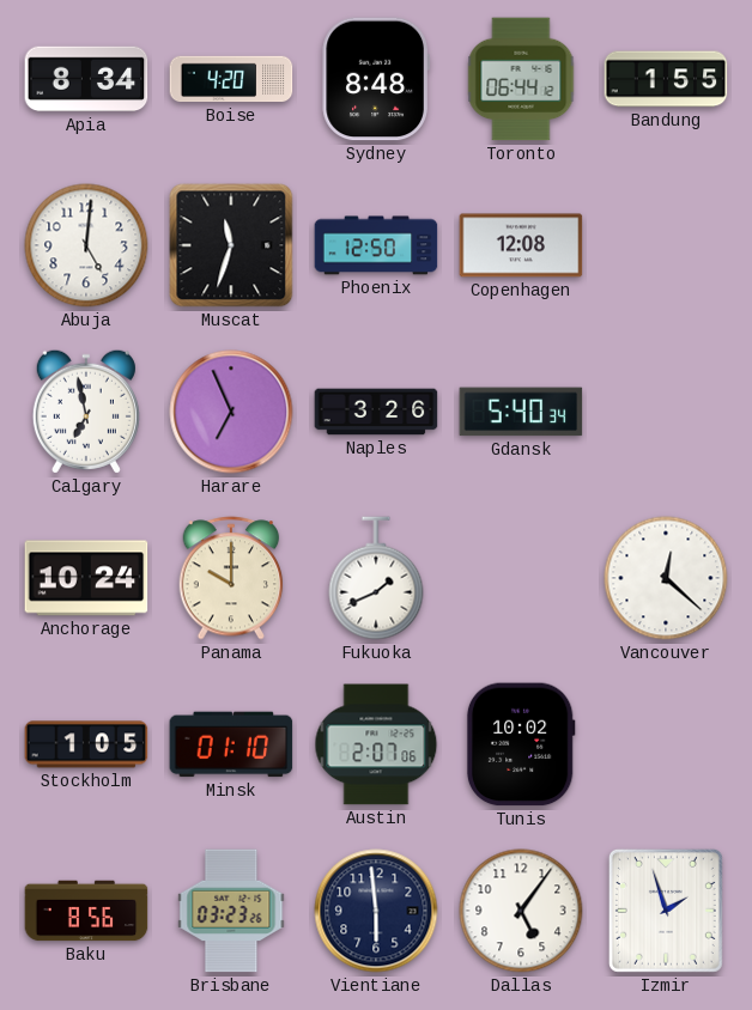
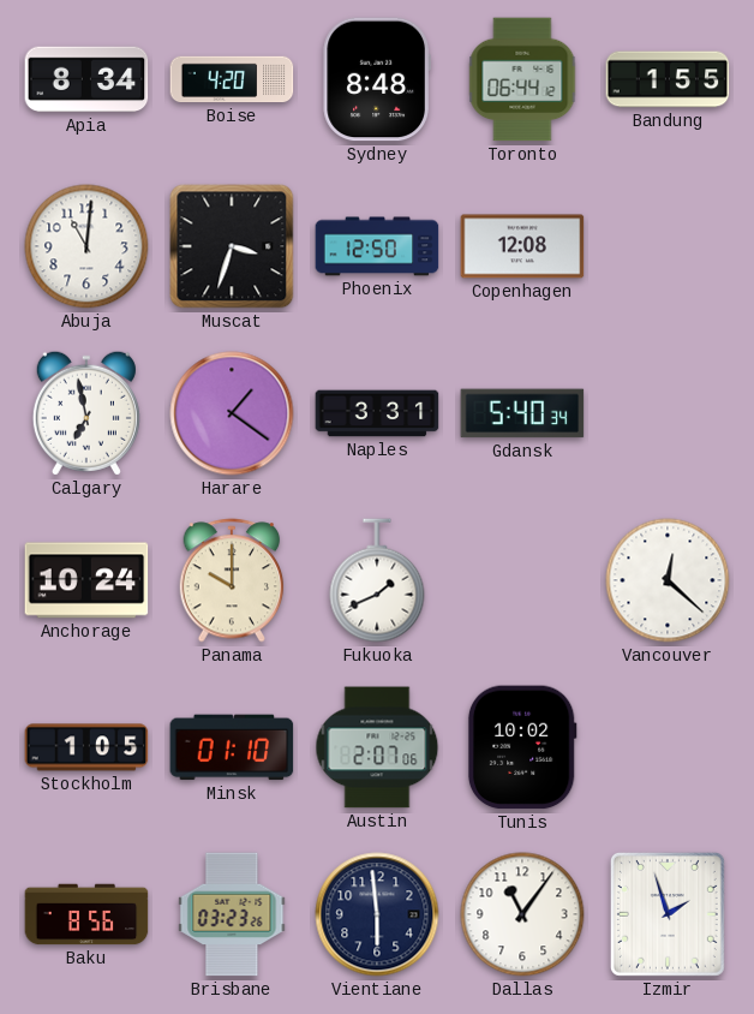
Abuja: 5:01 -> 11:01 (86, 246)
Muscat: 11:33 -> 3:33 (232, 246)
Harare: 6:56 -> 1:21 (232, 413)
Naples: 3:26 -> 3:31 (377, 413)
Dallas: 5:06 -> 11:06 (522, 914)
